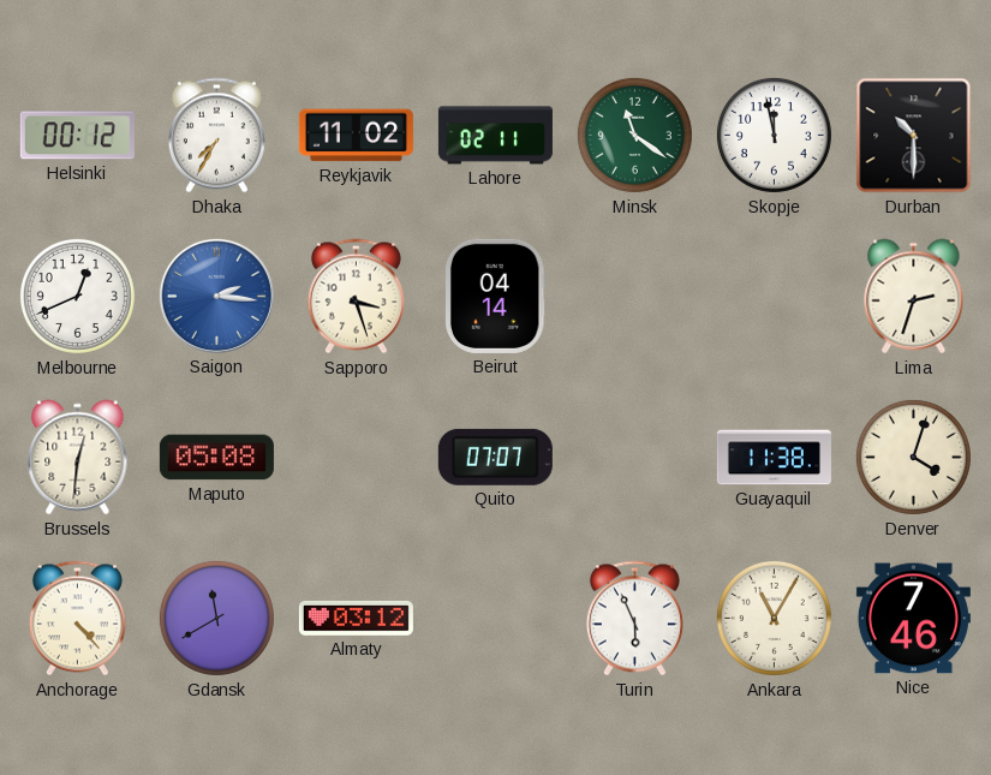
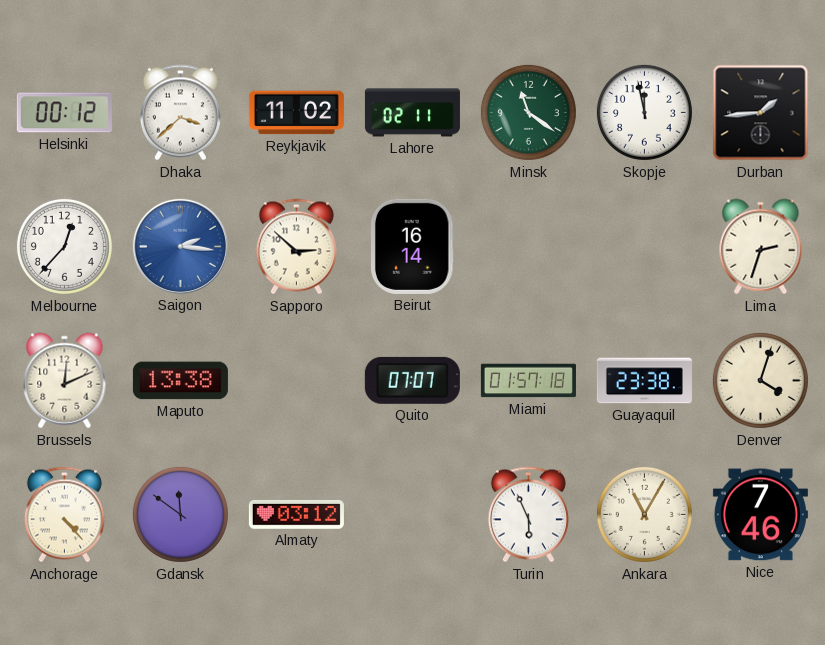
Dhaka: 7:35 -> 3:38 (180, 113)
Durban: 10:30 -> 1:44 (761, 113)
Melbourne: 12:41 -> 12:37 (64, 246)
Sapporo: 3:27 -> 2:52 (296, 247)
Beirut: 04:14 -> 16:14 (413, 246)
Brussels: 12:31 -> 12:11 (65, 381)
Maputo: 05:08 -> 13:38 (180, 381)
Miami: none -> 01:57 (528, 381)
Guayaquil: 11:38 -> 23:38 (644, 381)
Gdansk: 11:40 -> 11:51 (180, 514)
